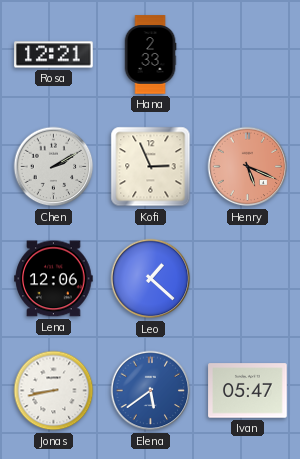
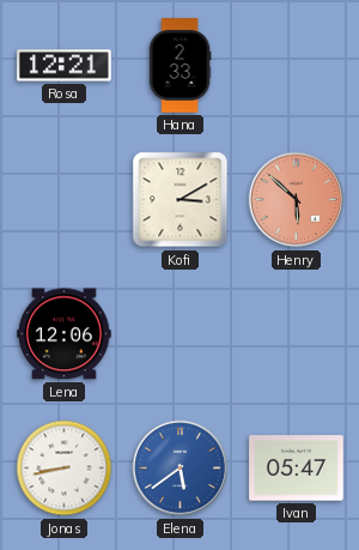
Chen: 2:10 -> none (54, 167)
Kofi: 2:56 -> 3:10 (181, 200)
Henry: 5:19 -> 5:52 (297, 200)
Leo: 1:22 -> none (151, 279)
